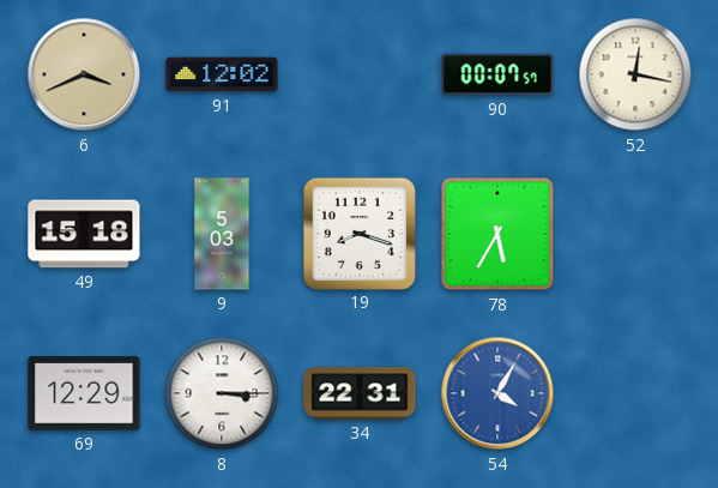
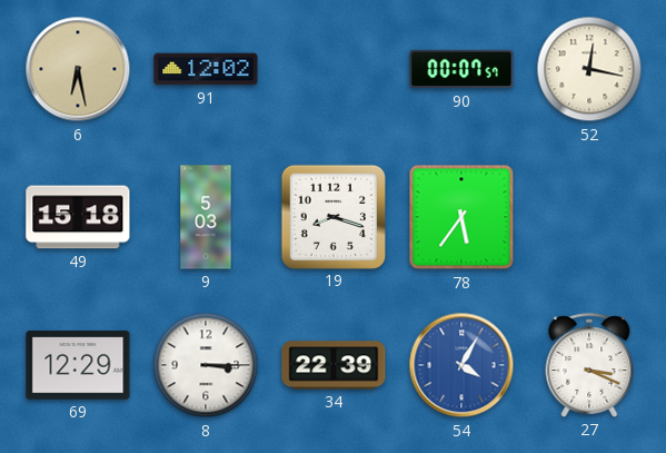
6: 3:41 -> 6:28 (78, 69)
78: 5:35 -> 5:36 (461, 217)
34: 22:31 -> 22:39 (334, 365)
27: none -> 3:19 (589, 365)
